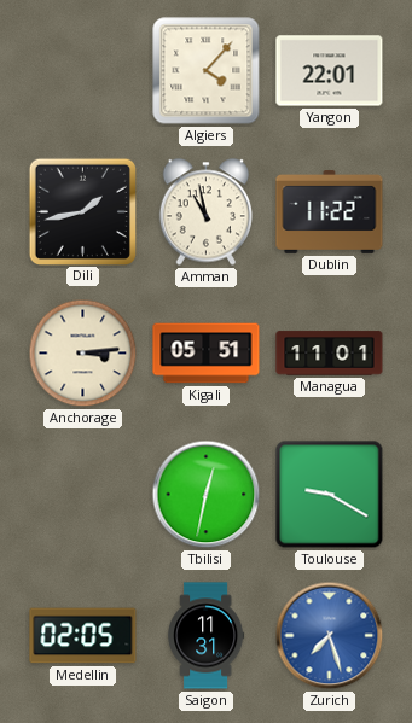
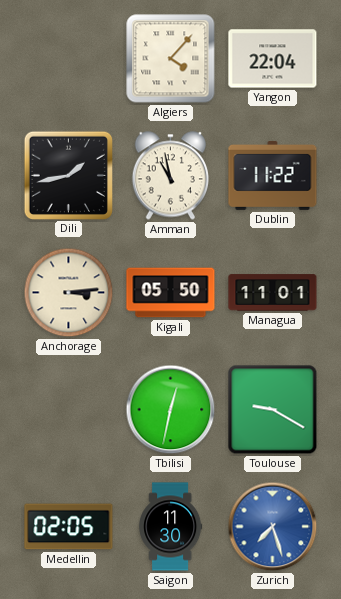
Yangon: 22:01 -> 22:04 (273, 59)
Kigali: 05:51 -> 05:50 (171, 293)
Saigon: 11:31 -> 11:30 (171, 527)
